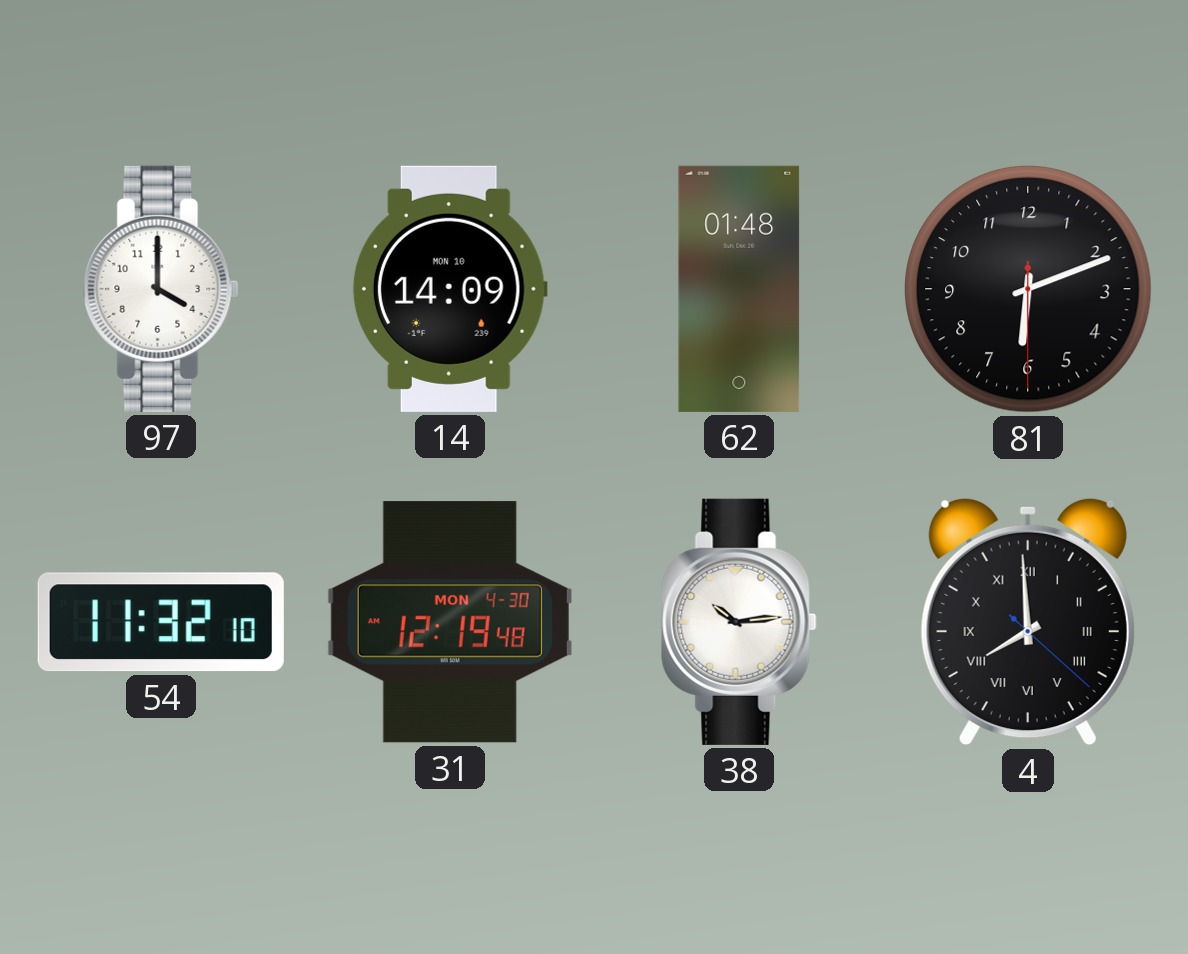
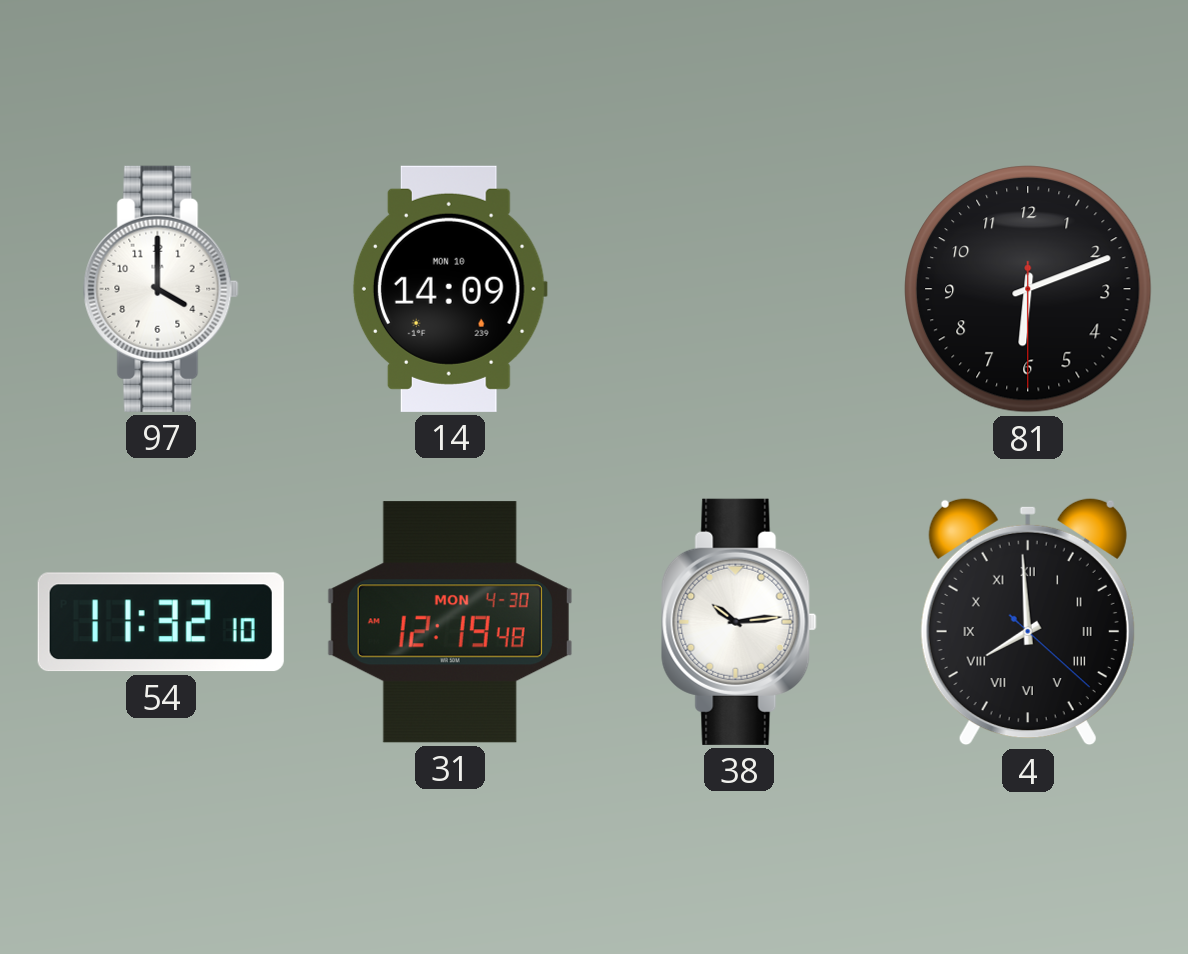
62: 01:48 -> none (739, 289)
